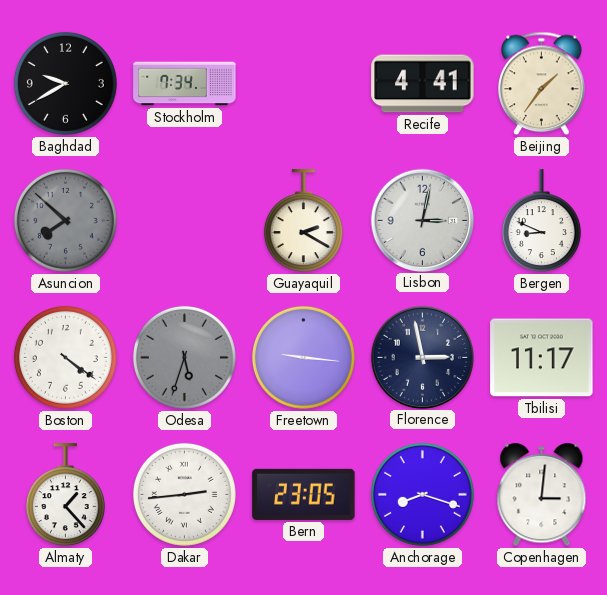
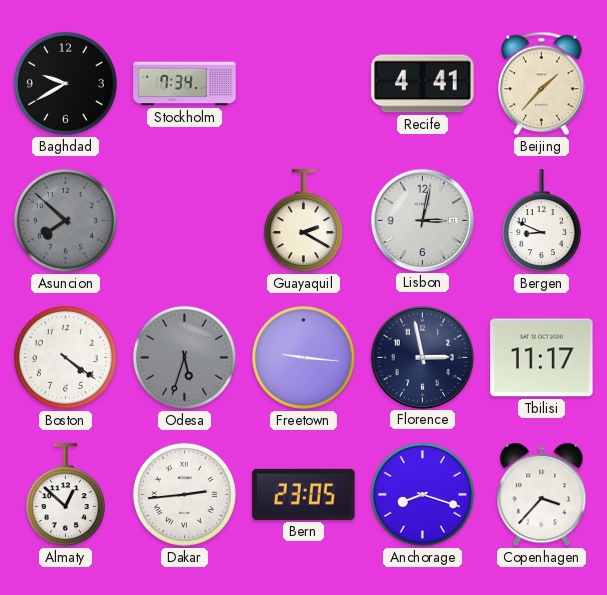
Beijing: 1:36 -> 1:37 (542, 84)
Almaty: 1:23 -> 12:52 (65, 495)
Copenhagen: 3:01 -> 3:37 (542, 495)
